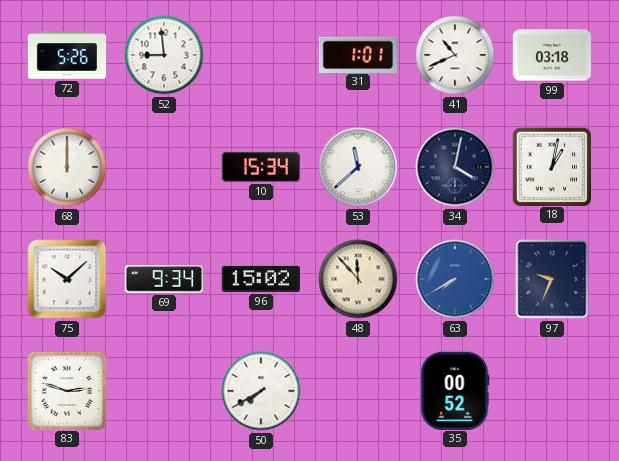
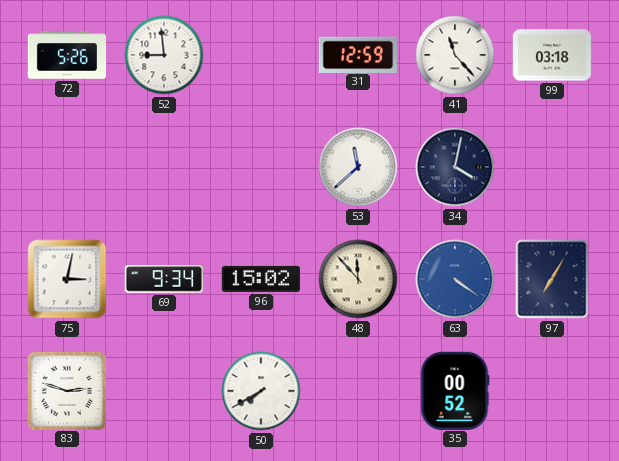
31: 1:01 -> 12:59 (358, 54)
41: 10:41 -> 11:23 (455, 55)
68: 12:00 -> none (67, 167)
10: 15:34 -> none (260, 167)
18: 1:02 -> none (551, 166)
75: 10:08 -> 3:02 (67, 279)
63: 7:40 -> 4:21 (455, 279)
97: 9:34 -> 7:05 (552, 279)
